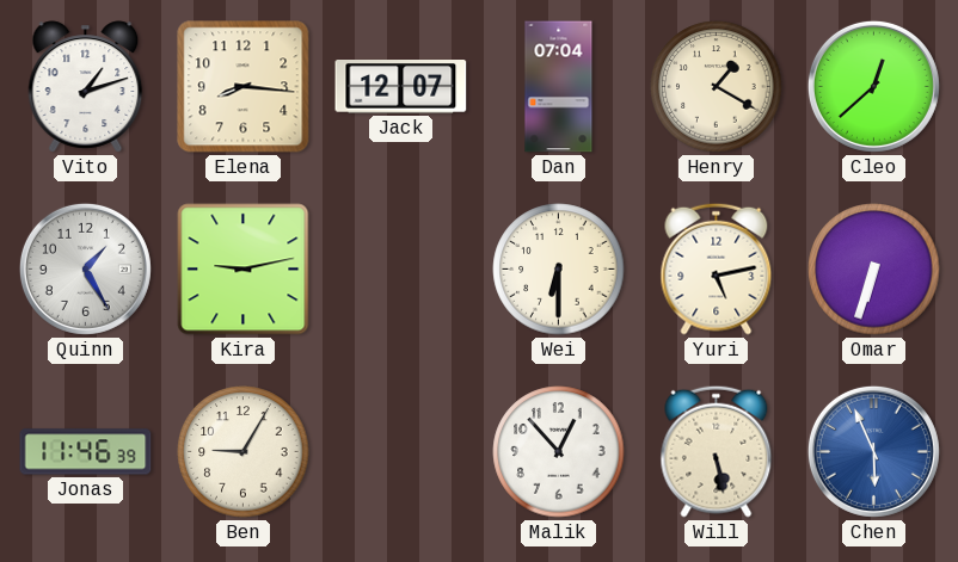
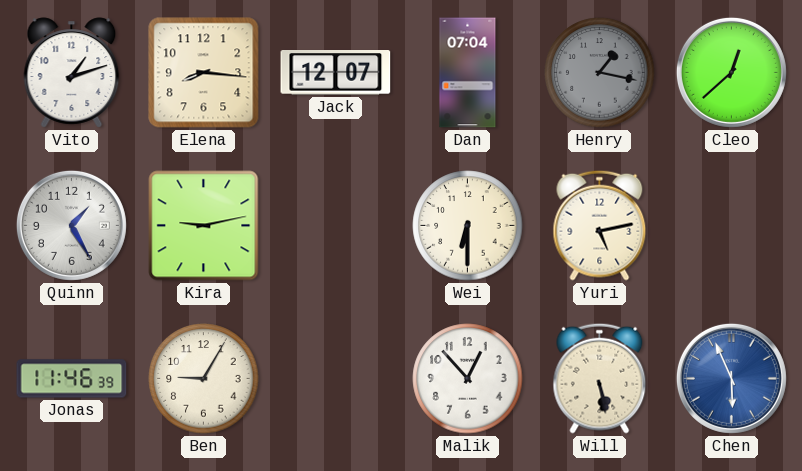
Henry: 1:20 -> 1:17 (600, 73)
Henry dial: cream -> grey (600, 73)
Omar: 6:33 -> none (874, 270)
